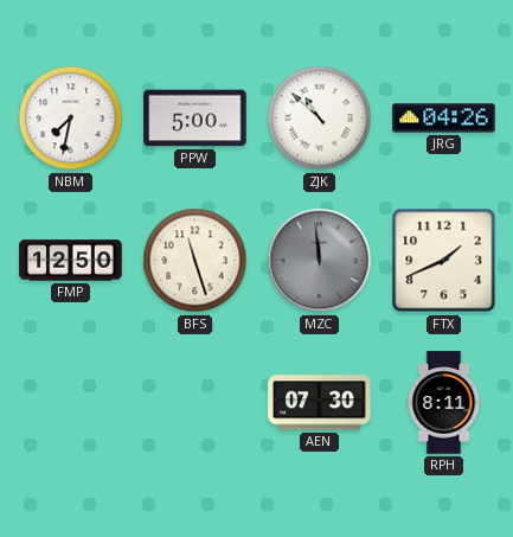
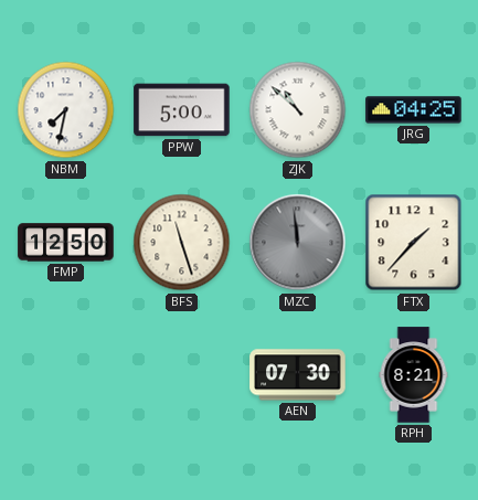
JRG: 04:26 -> 04:25 (414, 110)
FTX: 1:41 -> 1:37 (414, 243)
RPH: 8:11 -> 8:21 (414, 375)
